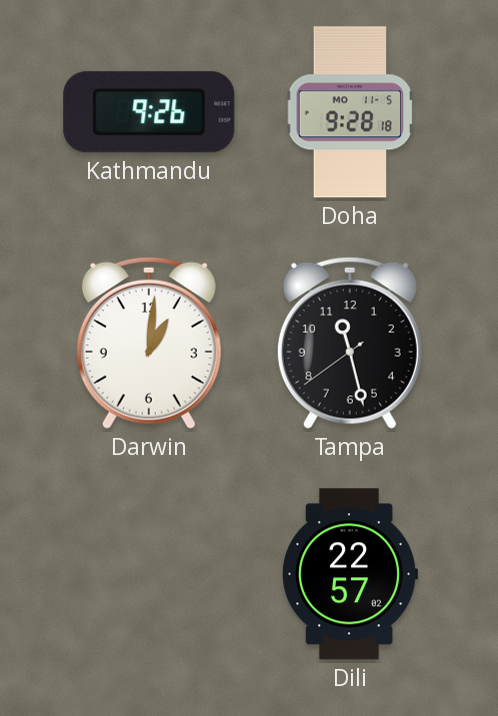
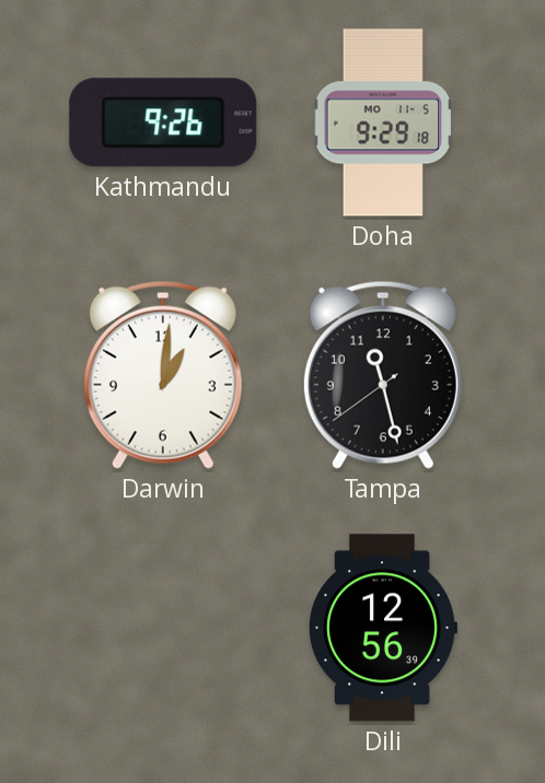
Doha: 9:28 -> 9:29 (383, 122)
Dili: 22:57 -> 12:56 (383, 628)
